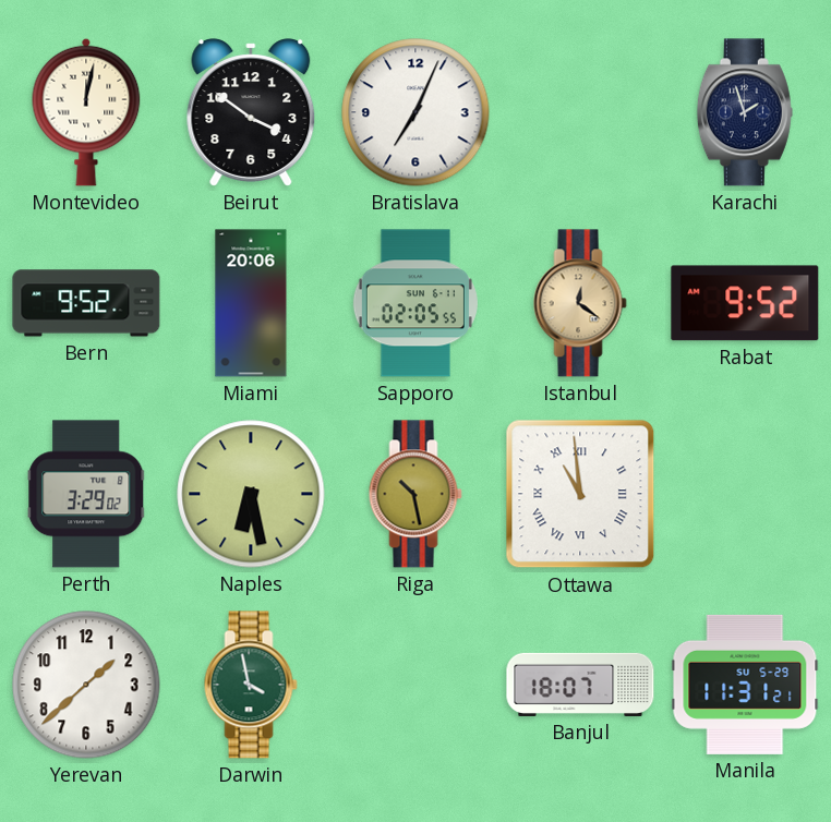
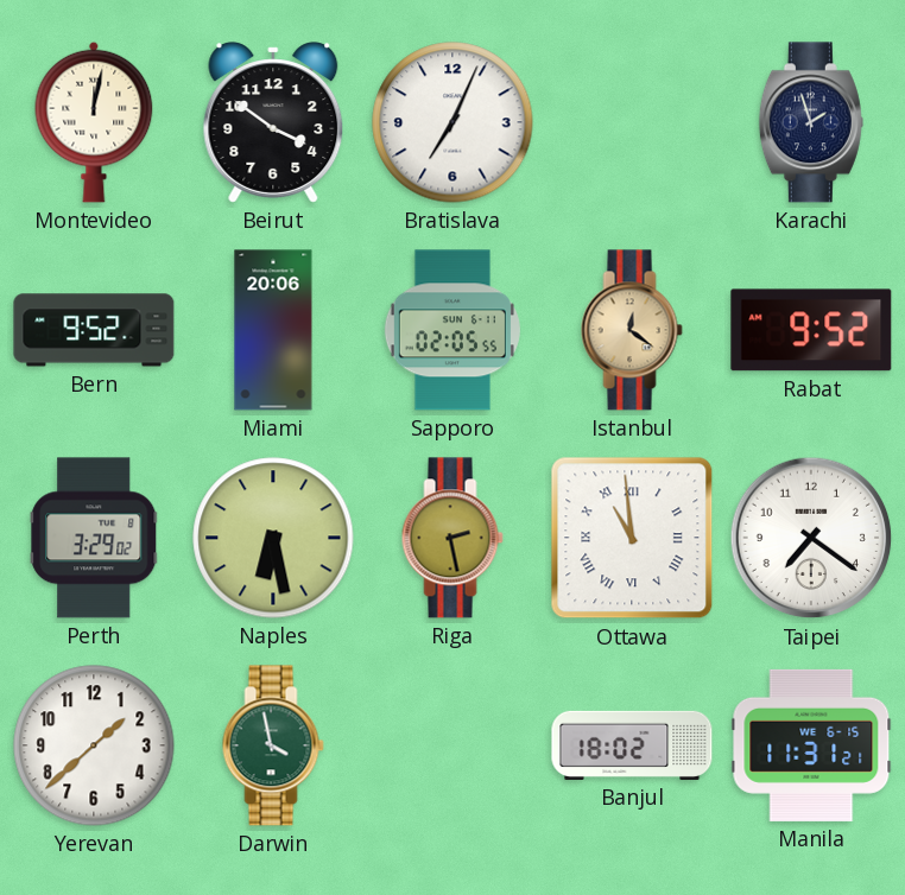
Riga: 10:28 -> 2:28 (452, 538)
Taipei: none -> 7:21 (811, 538)
Banjul: 18:07 -> 18:02 (632, 745)
Manila date: SU 5-29 -> WE 6-15 (811, 745)
